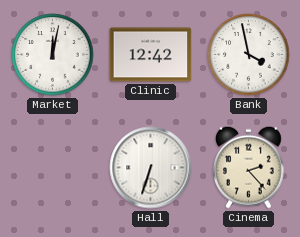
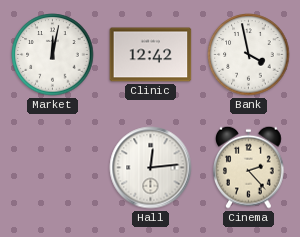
Hall: 6:33 -> 12:14 (151, 168)
